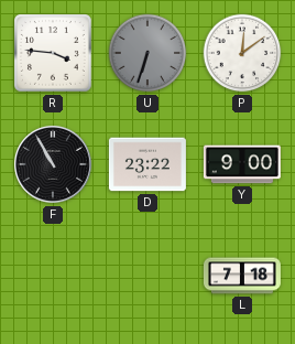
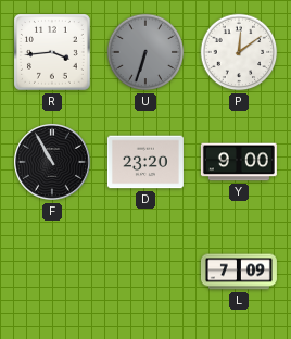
R: 3:46 -> 3:44 (53, 53)
D: 23:22 -> 23:20 (145, 162)
L: 7:18 -> 7:09 (239, 272)
